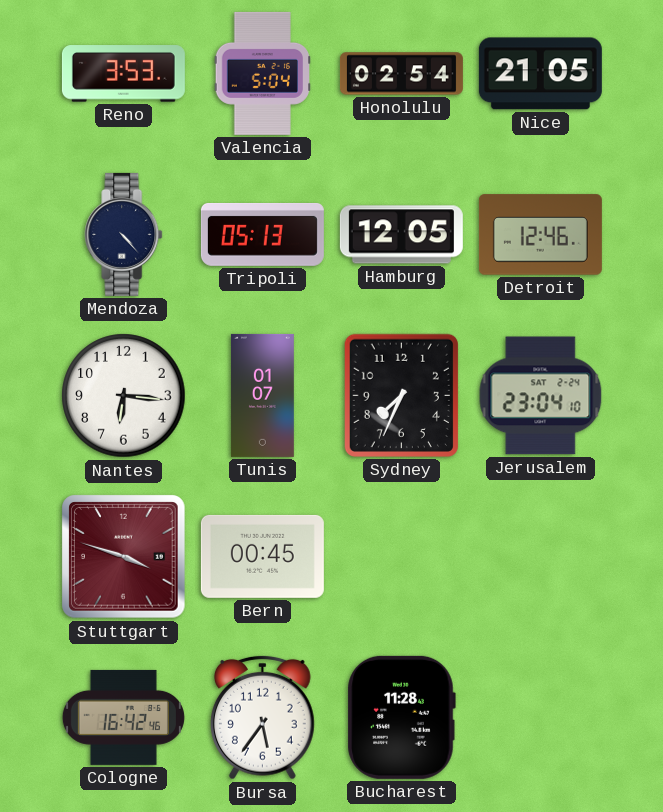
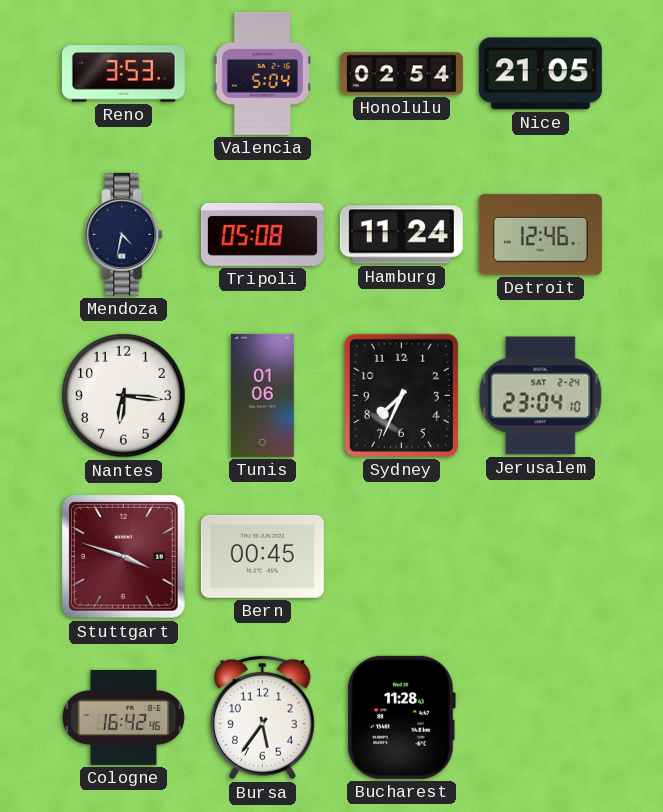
Mendoza: 4:23 -> 4:32 (124, 234)
Tripoli: 05:13 -> 05:08 (262, 234)
Hamburg: 12:05 -> 11:24 (401, 235)
Tunis: 01:07 -> 01:06 (262, 395)
